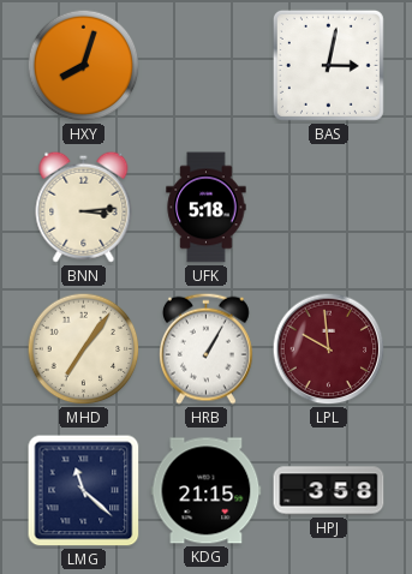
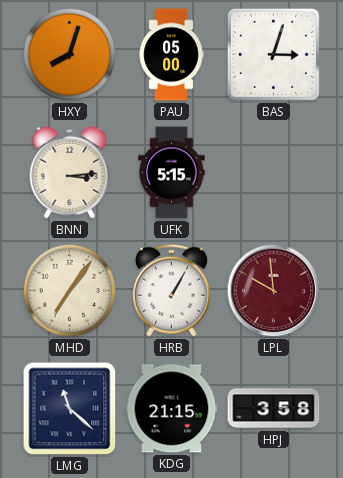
PAU: none -> 05:00 (171, 55)
BAS: 3:02 -> 3:03 (273, 54)
UFK: 5:18 -> 5:15 (172, 173)
